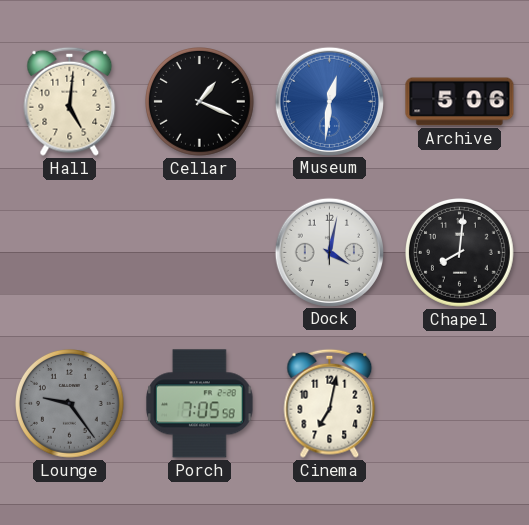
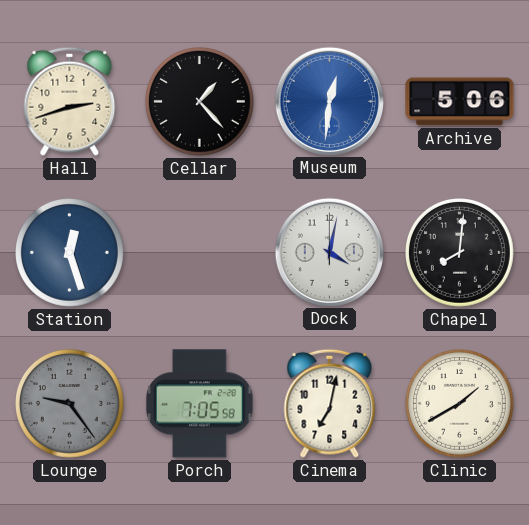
Hall: 5:01 -> 2:42 (70, 101)
Cellar: 1:19 -> 1:23 (200, 102)
Station: none -> 12:27 (70, 253)
Clinic: none -> 1:40 (460, 404)
